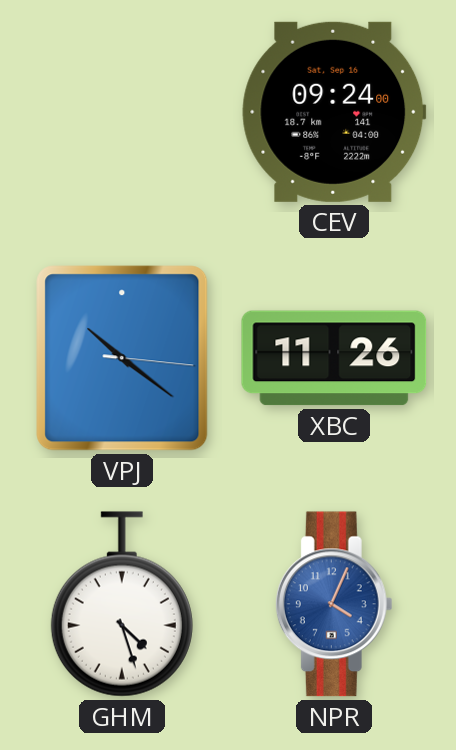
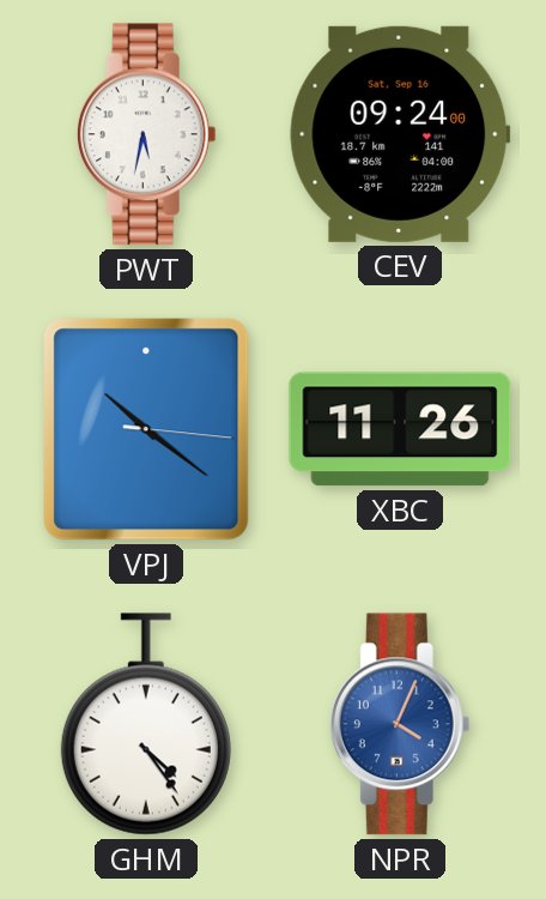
PWT: none -> 5:32 (146, 134)
GHM: 4:27 -> 4:24 (146, 724)
